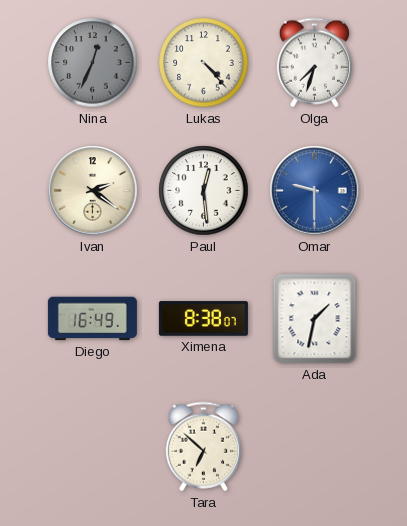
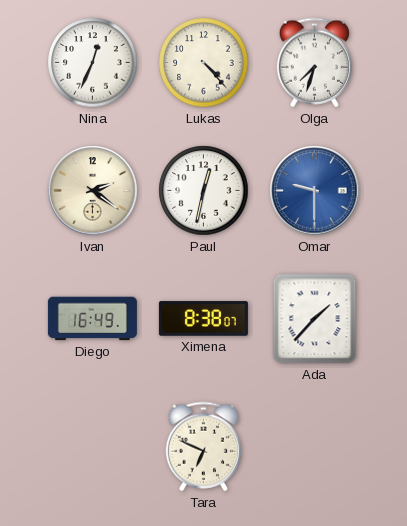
Nina dial: grey -> white (93, 63)
Paul: 12:29 -> 12:32 (204, 191)
Ada: 1:32 -> 1:37 (315, 319)
Tara: 6:52 -> 6:49 (203, 447)
